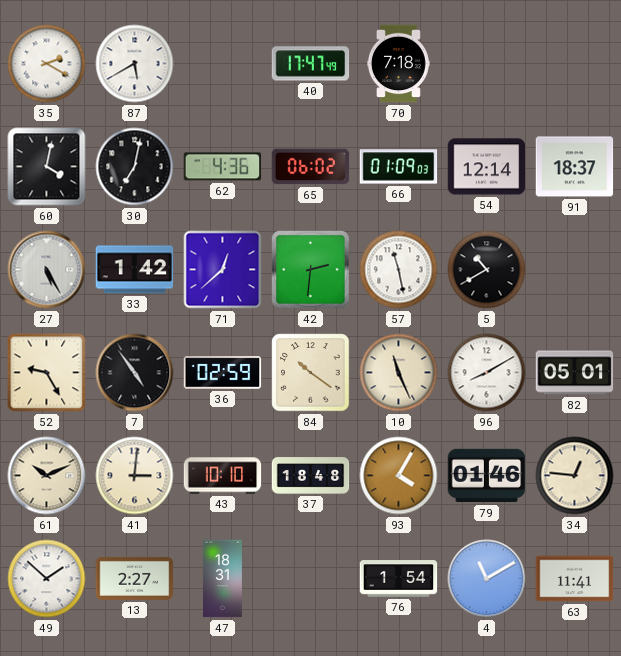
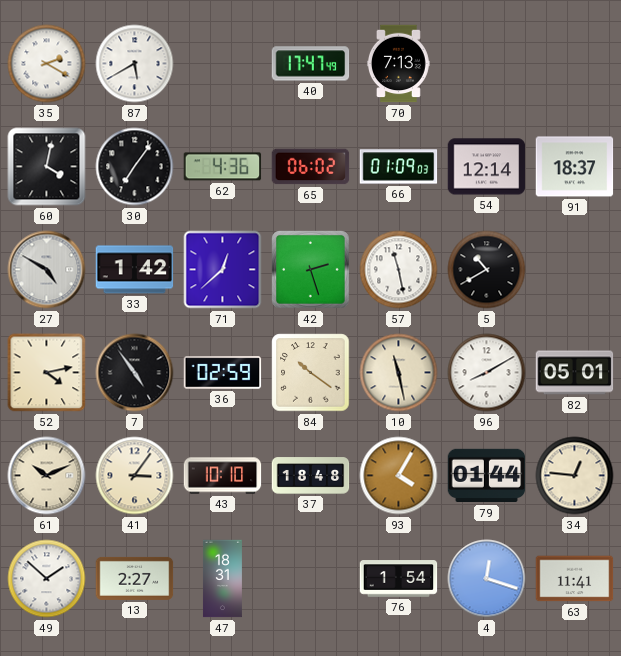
70: 7:18 -> 7:13 (399, 64)
30: 7:02 -> 7:06 (135, 167)
27: 5:25 -> 4:50 (47, 270)
42: 2:31 -> 2:27 (311, 270)
52: 9:25 -> 4:13 (47, 373)
10: 11:26 -> 11:28 (399, 373)
41: 3:01 -> 3:06 (135, 476)
79: 01:46 -> 01:44 (487, 476)
4: 11:10 -> 12:18 (487, 579)
